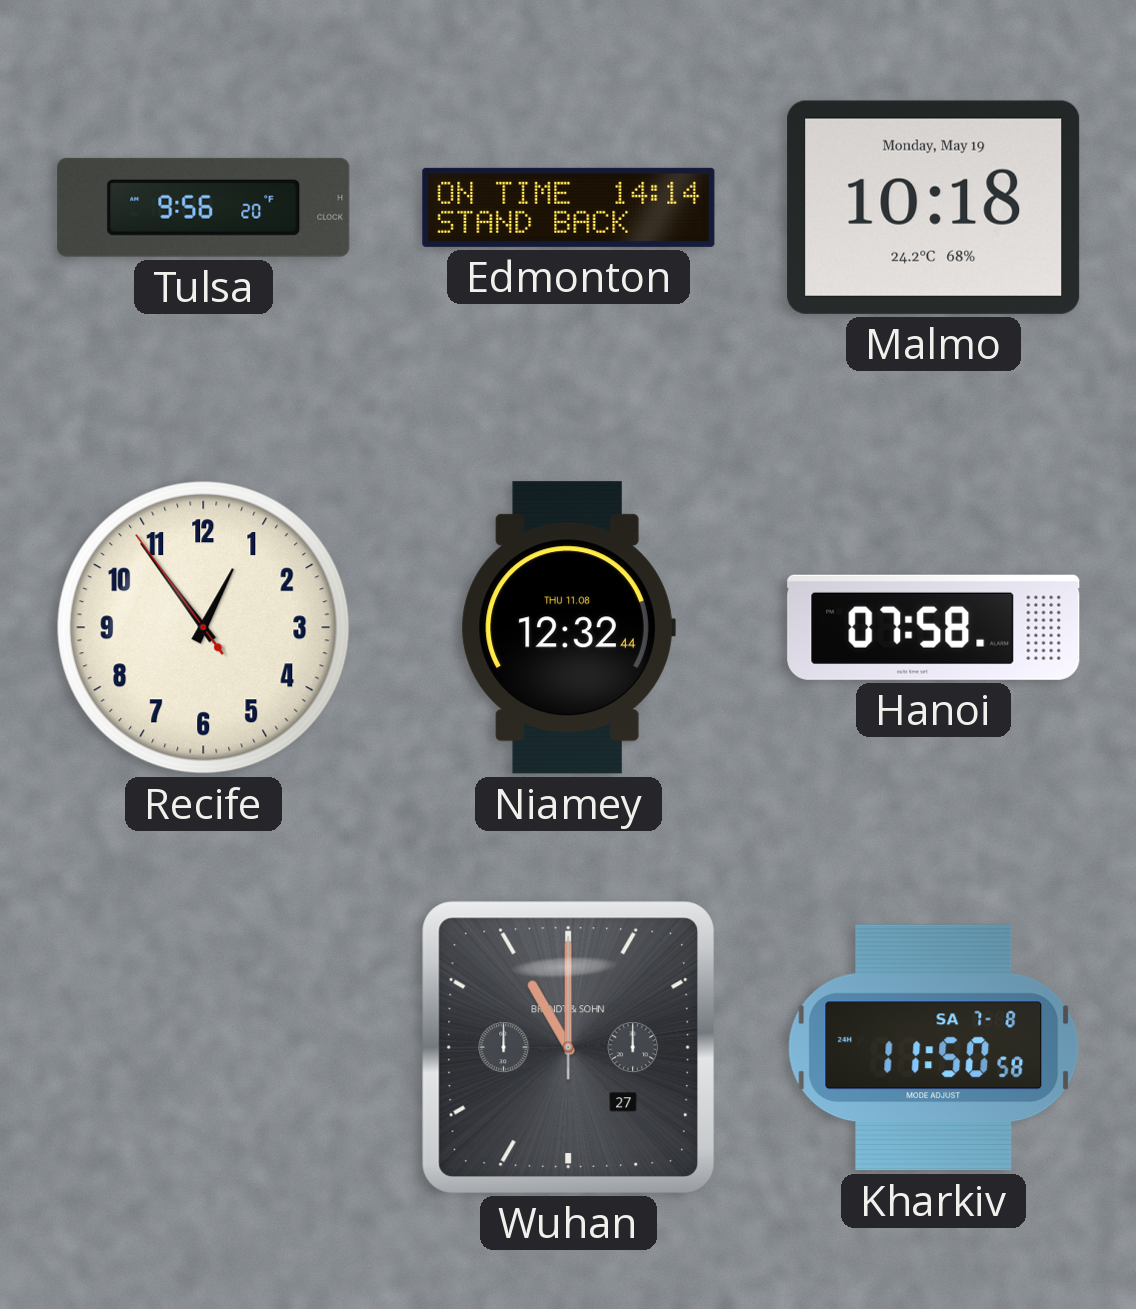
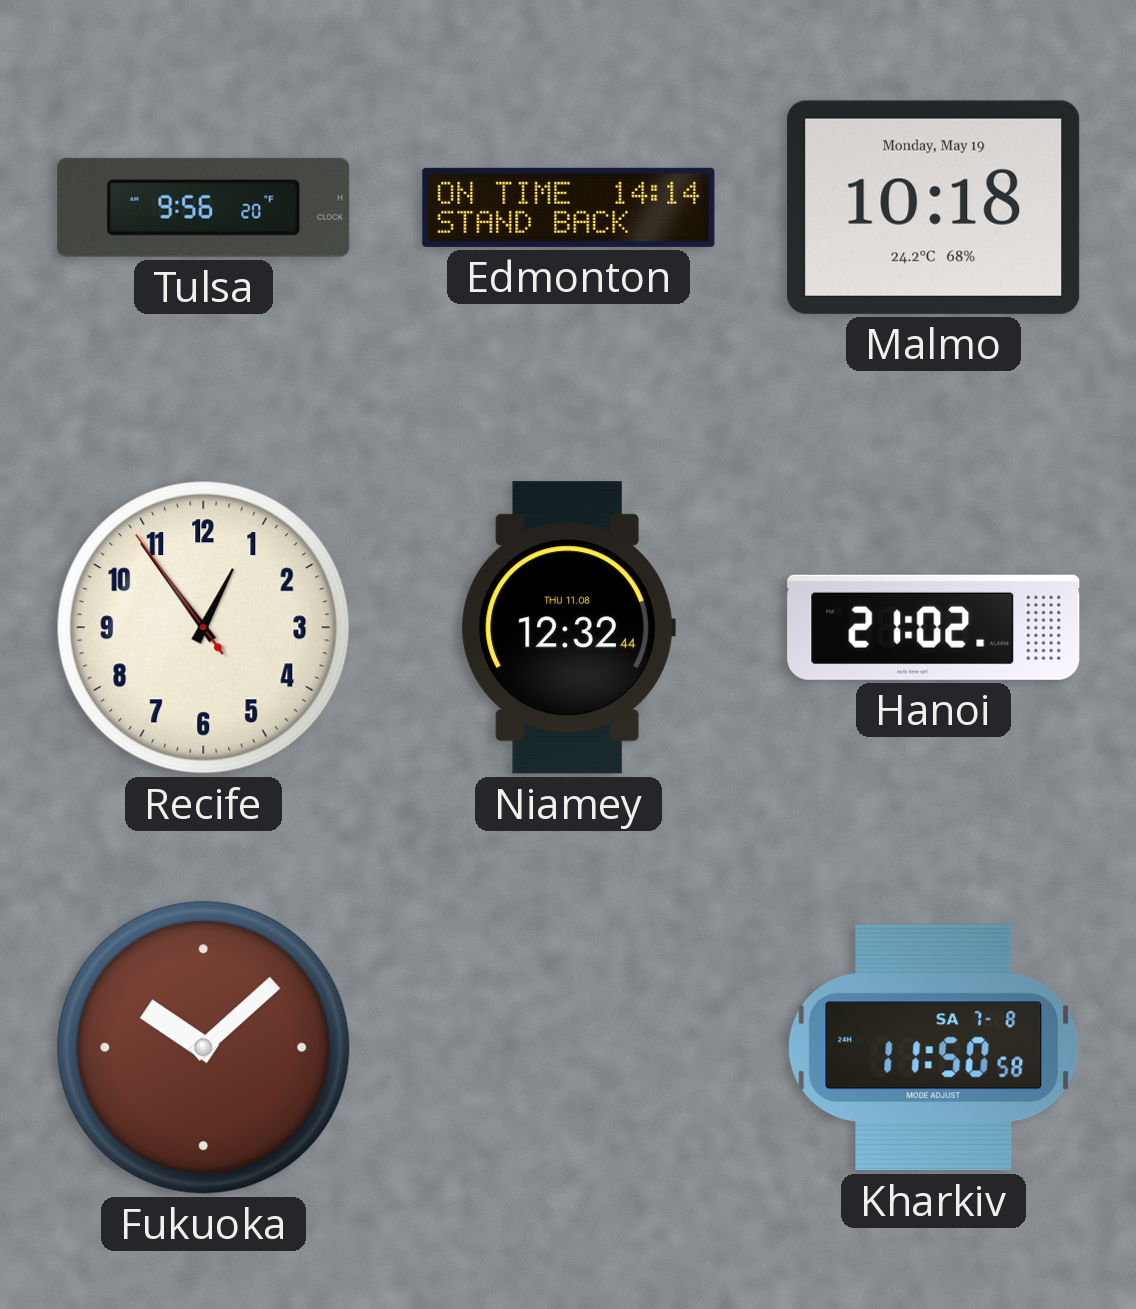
Hanoi: 07:58 -> 21:02 (934, 627)
Fukuoka: none -> 10:08 (204, 1048)
Wuhan: 11:00 -> none (568, 1047)
